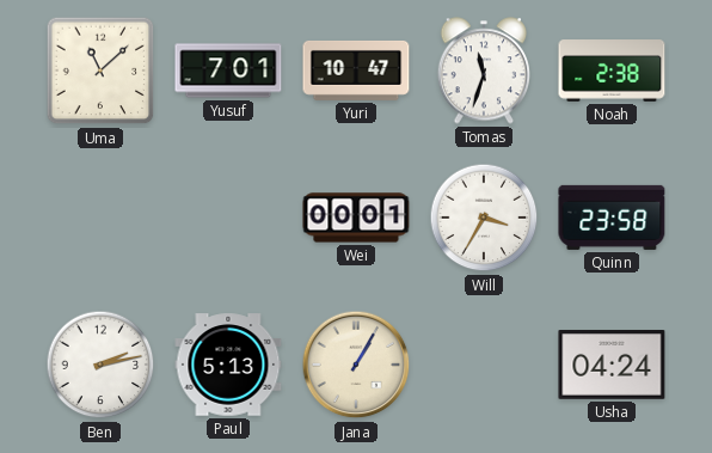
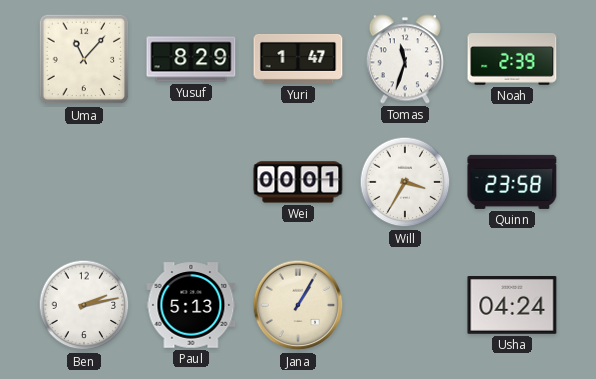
Uma: 11:08 -> 11:07 (84, 59)
Yusuf: 7:01 -> 8:29 (191, 59)
Yuri: 10:47 -> 1:47 (298, 59)
Noah: 2:38 -> 2:39 (512, 59)
